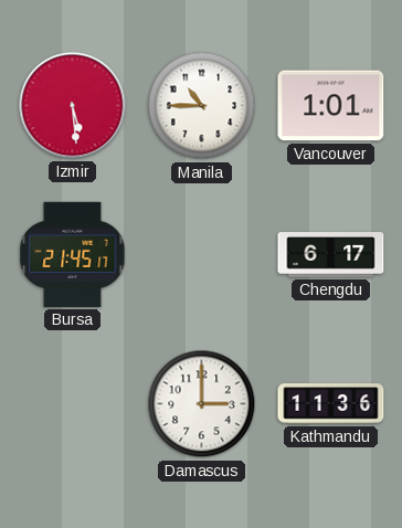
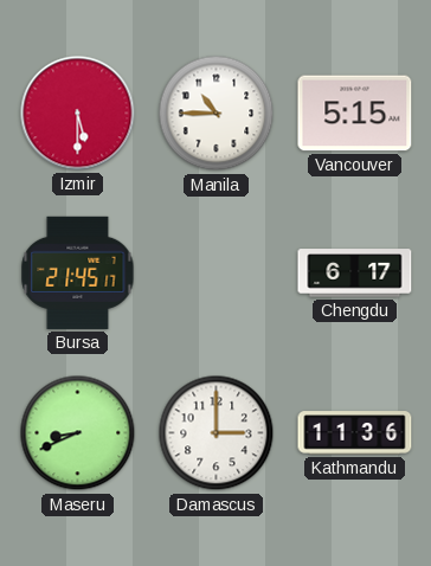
Izmir: 5:29 -> 5:30 (78, 114)
Vancouver: 1:01 -> 5:15 (355, 114)
Maseru: none -> 8:41 (78, 433)
